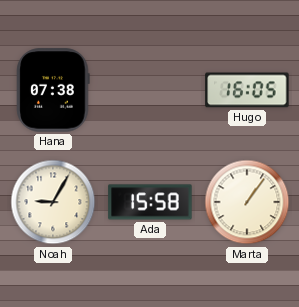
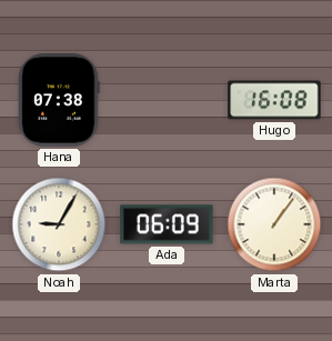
Hugo: 16:05 -> 16:08 (274, 100)
Ada: 15:58 -> 06:09 (167, 224)
